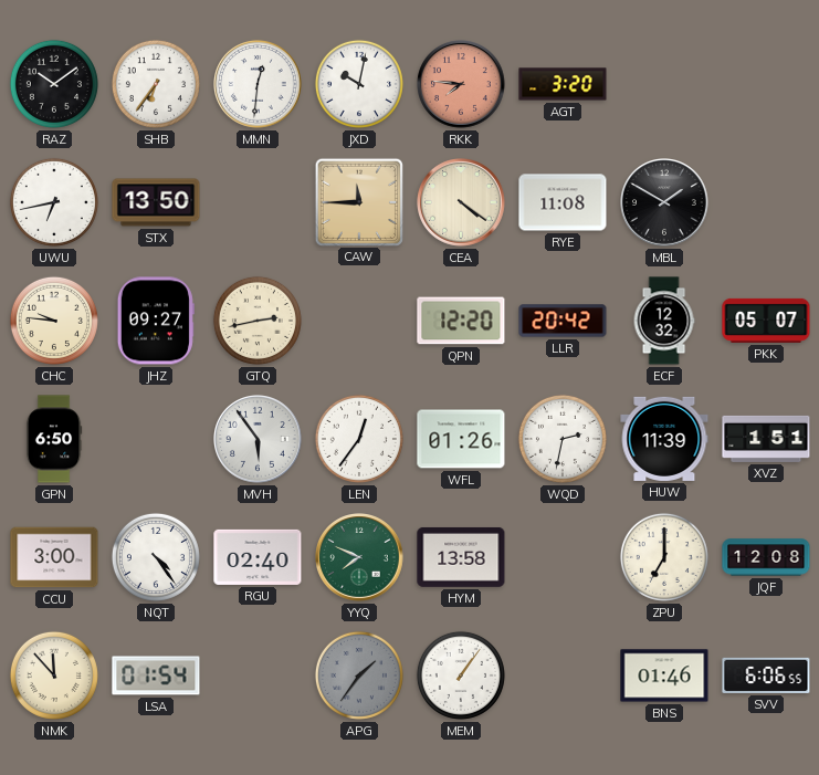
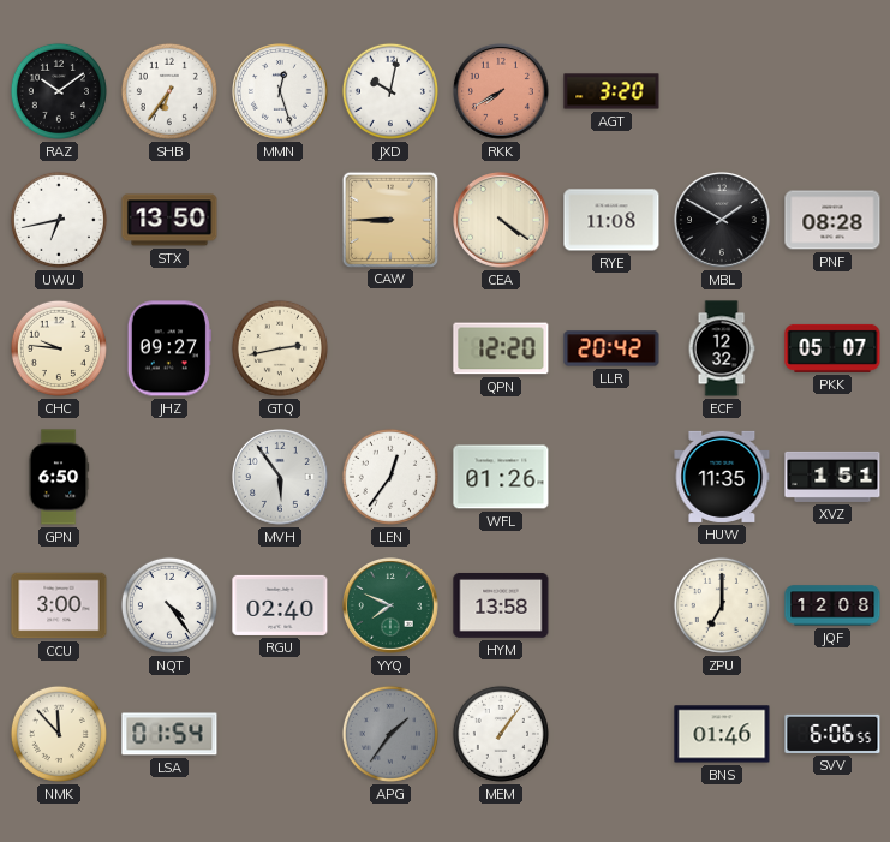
MMN: 12:31 -> 12:27 (281, 92)
RKK: 7:46 -> 7:40 (502, 92)
CAW: 11:45 -> 8:45 (389, 219)
PNF: none -> 08:28 (832, 220)
WQD: 2:32 -> none (563, 439)
HUW: 11:39 -> 11:35 (722, 477)
